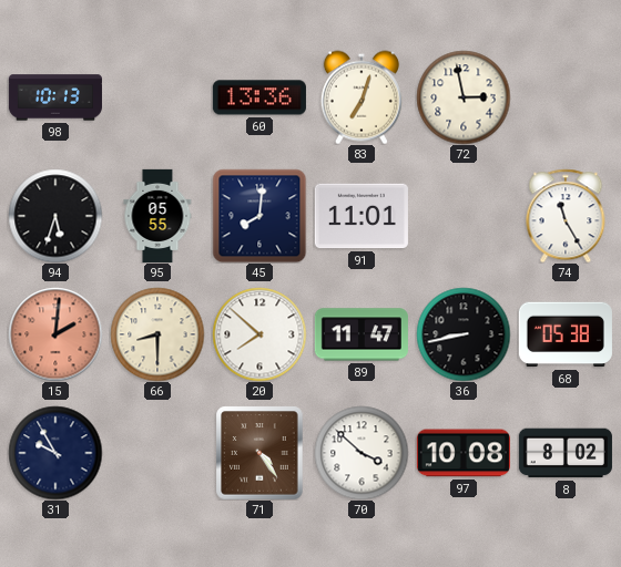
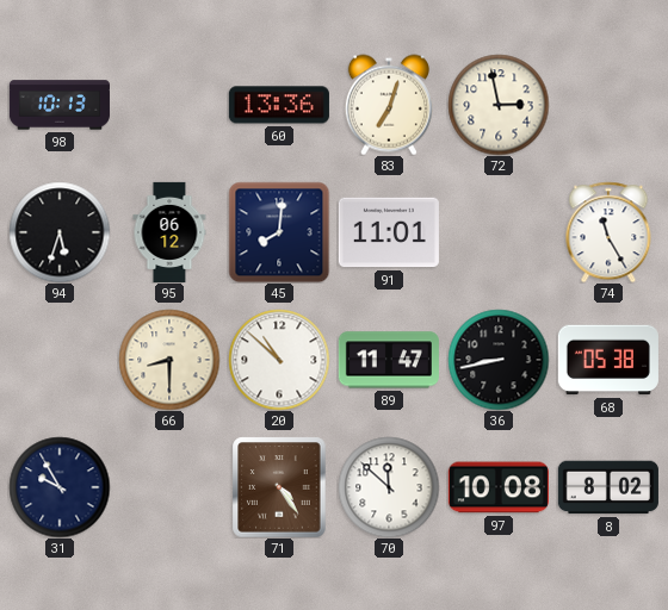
95: 05:55 -> 06:12 (169, 232)
15: 2:01 -> none (55, 334)
20: 7:52 -> 10:52 (279, 360)
70: 3:52 -> 11:52 (389, 487)
